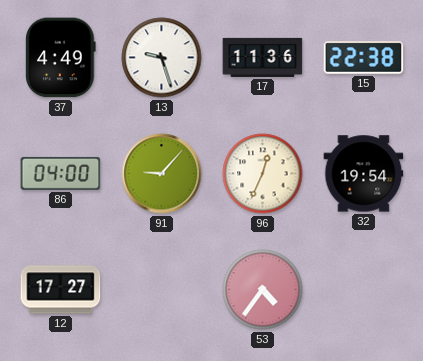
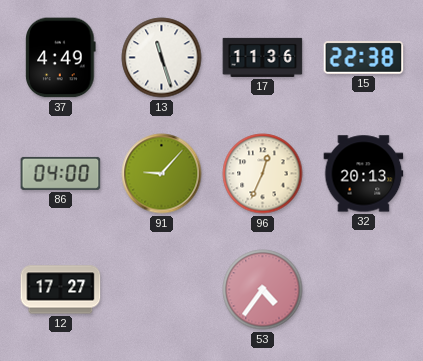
13: 9:27 -> 11:27 (162, 58)
32: 19:54 -> 20:13 (364, 174)
